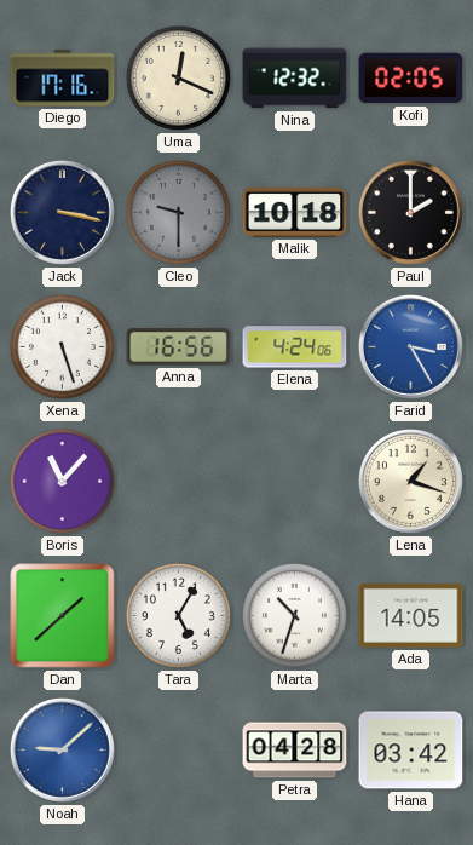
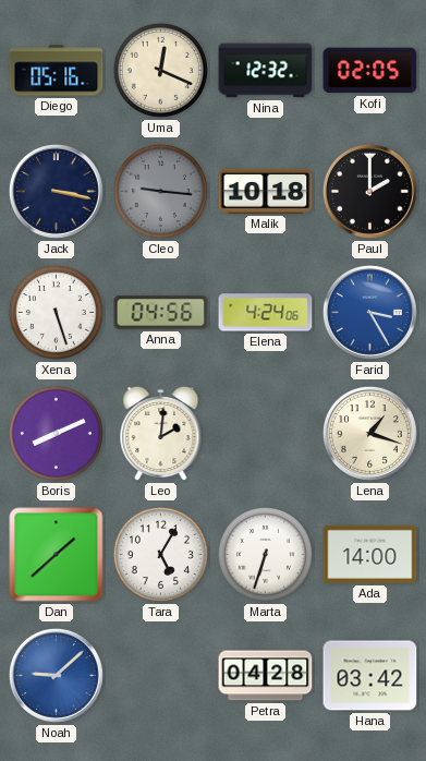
Diego: 17:16 -> 05:16 (57, 71)
Cleo: 9:30 -> 9:16 (160, 191)
Anna: 16:56 -> 04:56 (161, 313)
Boris: 11:07 -> 8:11 (56, 433)
Leo: none -> 2:01 (161, 434)
Marta: 10:33 -> 6:33 (265, 554)
Ada: 14:05 -> 14:00 (370, 554)
